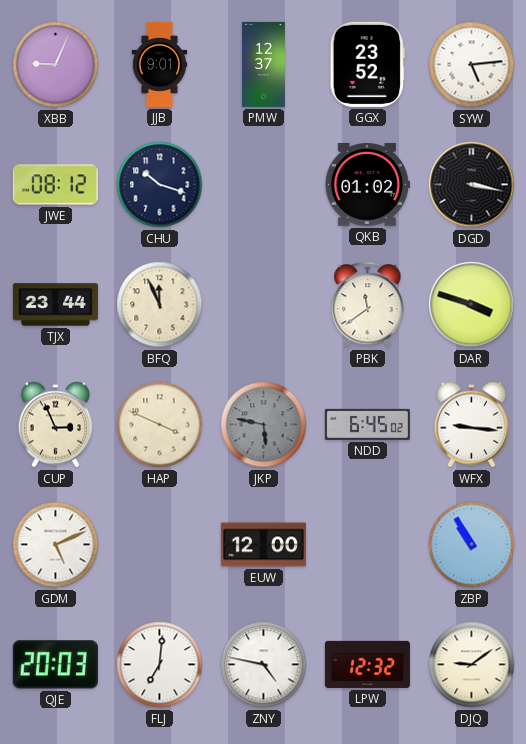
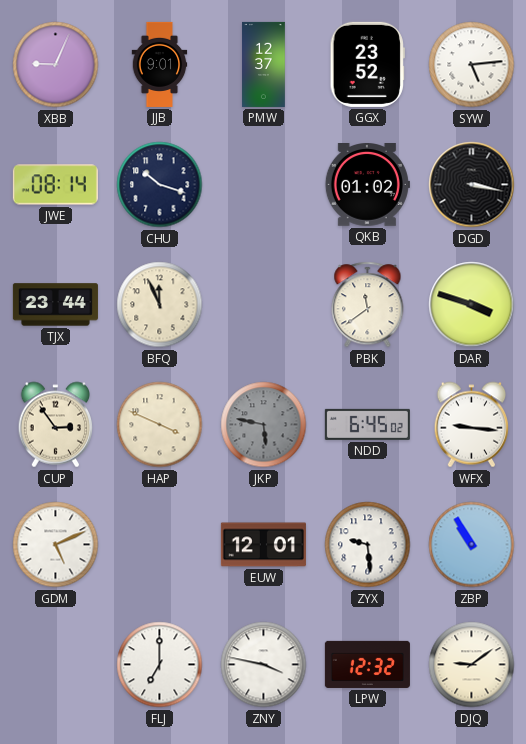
JWE: 08:12 -> 08:14 (55, 185)
CUP: 2:56 -> 2:54 (56, 425)
EUW: 12:00 -> 12:01 (263, 545)
ZYX: none -> 9:29 (368, 545)
QJE: 20:03 -> none (55, 665)
FLJ: 7:01 -> 7:00 (160, 665)
ZNY: 4:47 -> 3:47 (264, 665)
